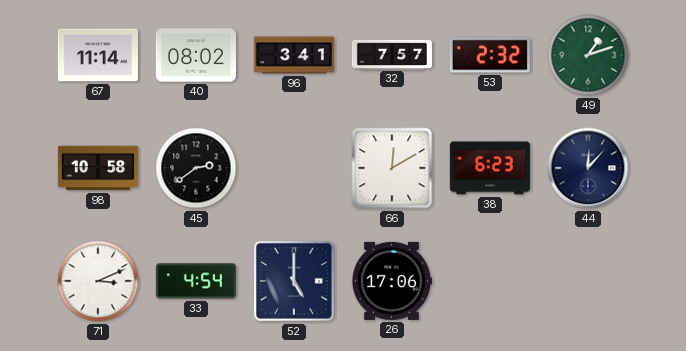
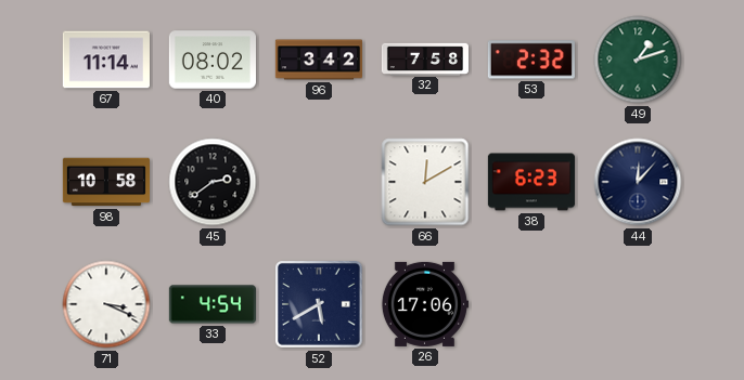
96: 3:41 -> 3:42 (318, 60)
32: 7:57 -> 7:58 (425, 58)
71: 3:11 -> 3:19 (106, 304)
52: 5:00 -> 5:40 (319, 304)
